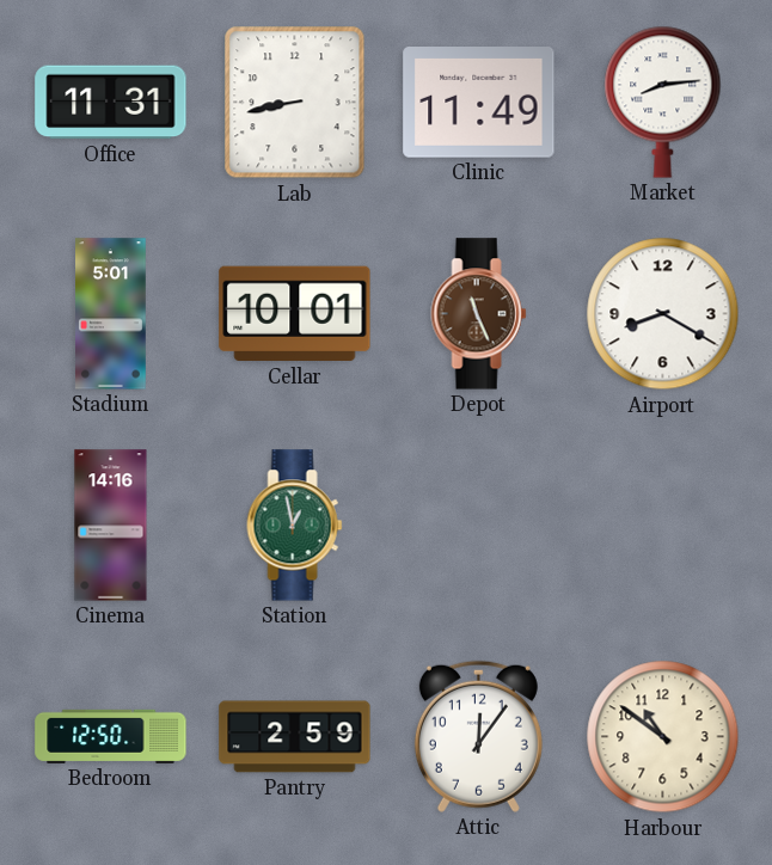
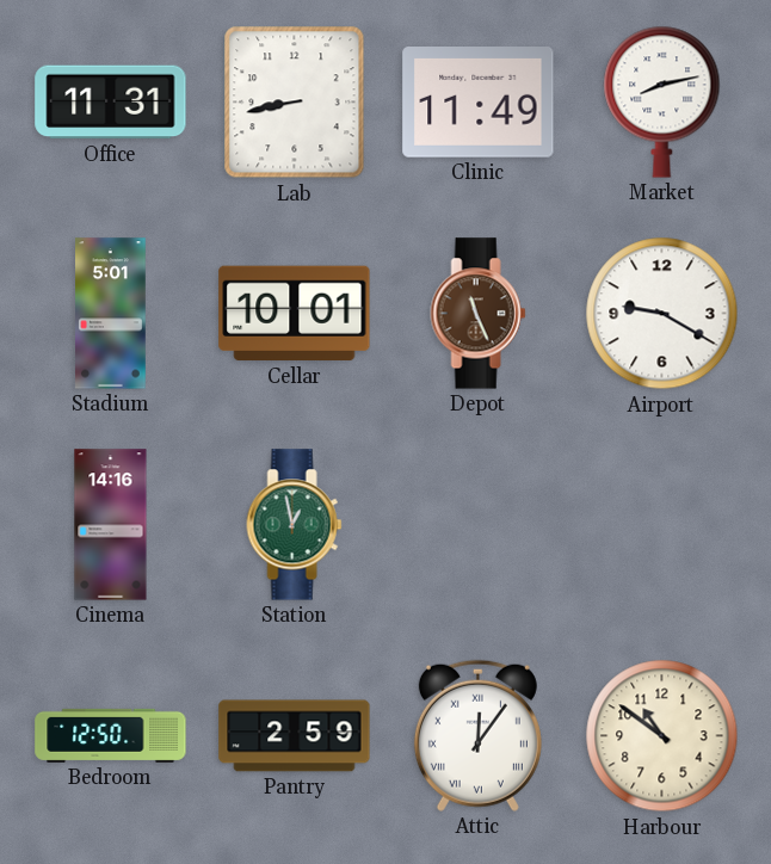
Market: 8:14 -> 8:13 (662, 101)
Airport: 8:20 -> 9:20 (662, 314)
Attic numerals: Arabic -> Roman (477, 735)
